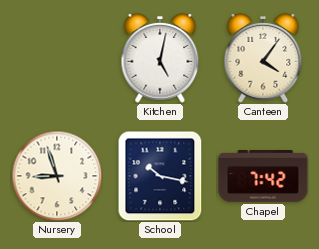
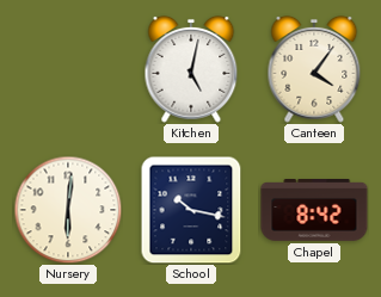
Nursery: 8:57 -> 6:01 (68, 210)
Chapel: 7:42 -> 8:42 (314, 211)
